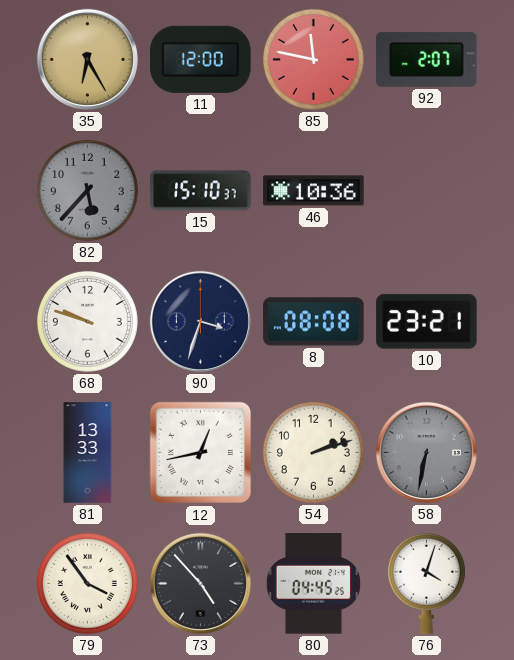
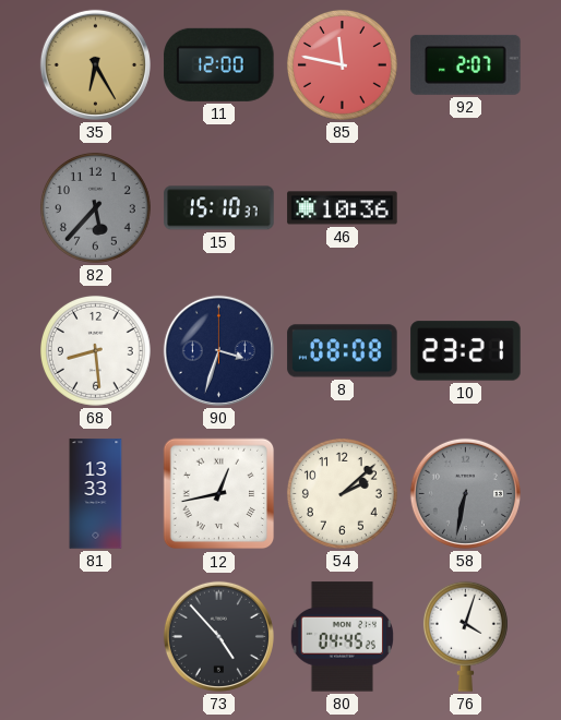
68: 9:48 -> 8:29 (95, 350)
54: 2:12 -> 2:08 (342, 493)
79: 3:54 -> none (87, 583)
